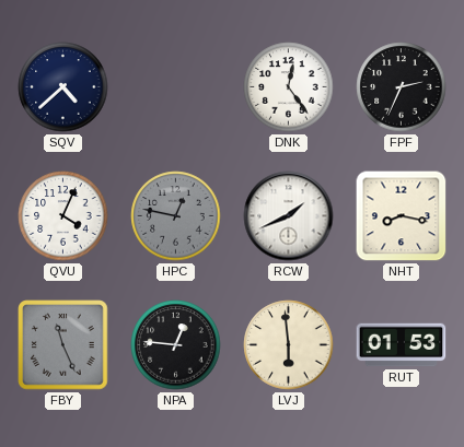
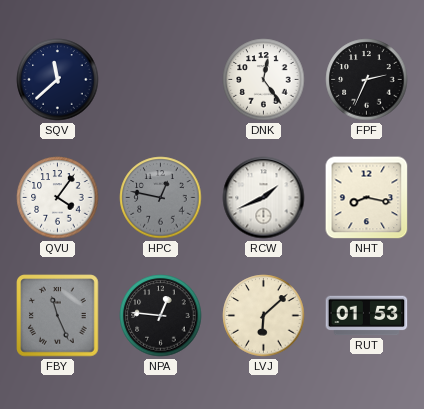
SQV: 4:38 -> 11:38 (58, 80)
QVU: 4:04 -> 4:06 (58, 198)
LVJ: 5:59 -> 6:08 (264, 316)
